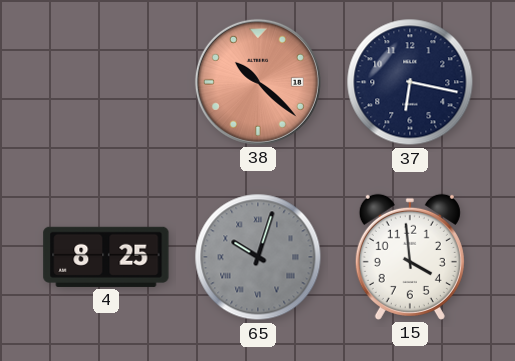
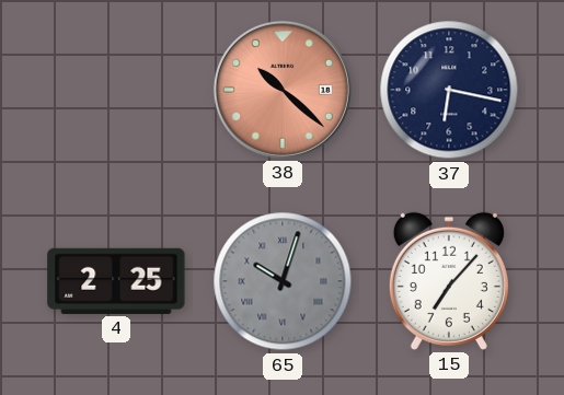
4: 8:25 -> 2:25 (116, 281)
15: 3:59 -> 7:07 (449, 281)
